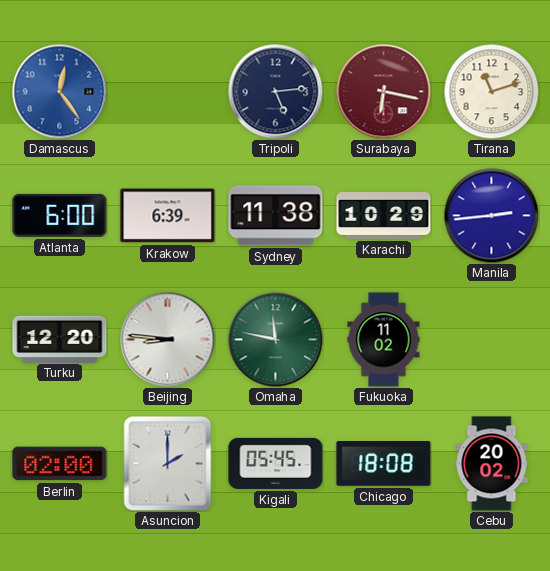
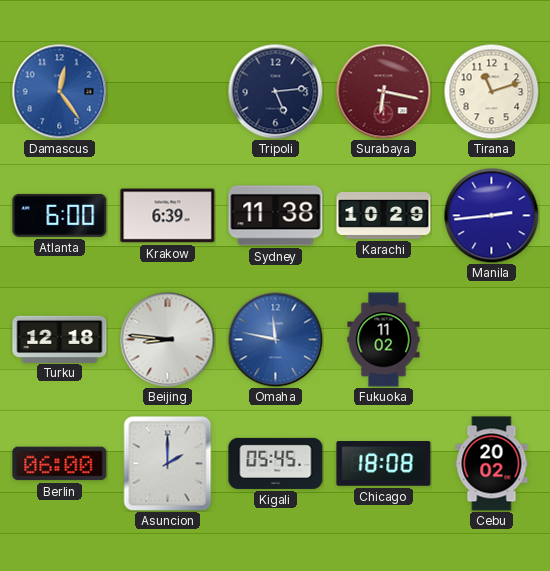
Turku: 12:20 -> 12:18 (60, 339)
Omaha dial: green -> blue (275, 339)
Berlin: 02:00 -> 06:00 (60, 464)
